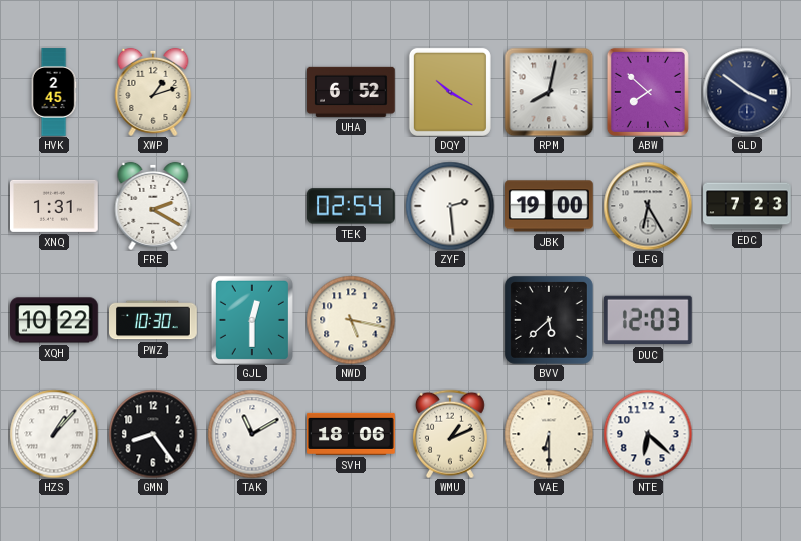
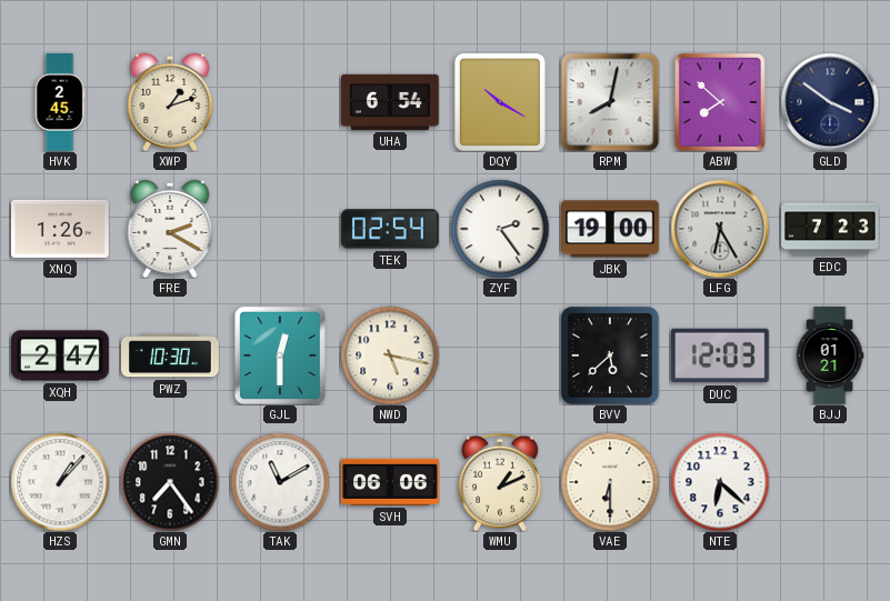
UHA: 6:52 -> 6:54 (391, 102)
XNQ: 1:31 -> 1:26 (61, 229)
ZYF: 2:29 -> 2:24 (500, 229)
XQH: 10:22 -> 2:47 (61, 355)
BJJ: none -> 01:21 (830, 355)
GMN: 8:24 -> 7:24 (170, 482)
SVH: 18:06 -> 06:06 (390, 482)
